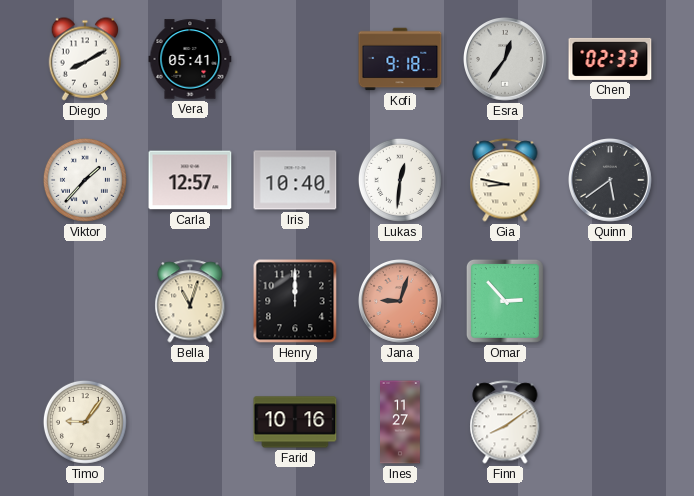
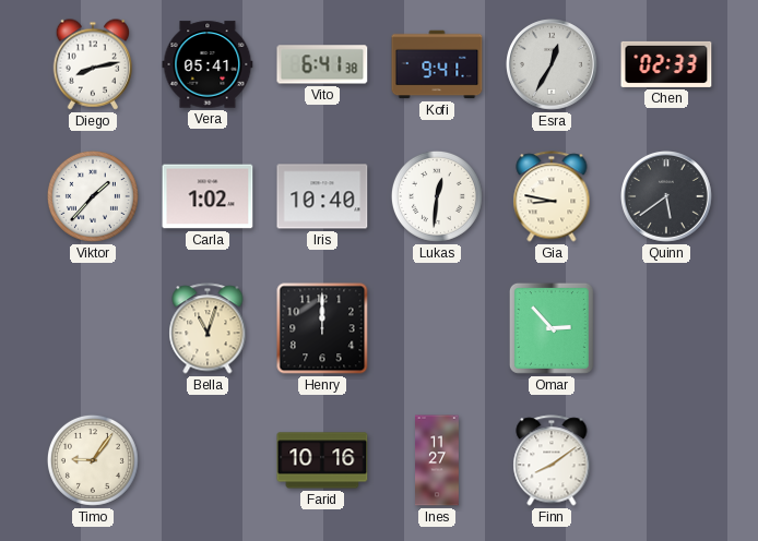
Diego: 8:10 -> 8:13 (93, 64)
Vito: none -> 6:41 (322, 64)
Kofi: 9:18 -> 9:41 (437, 64)
Esra: 12:36 -> 12:35 (553, 65)
Carla: 12:57 -> 1:02 (208, 196)
Jana: 9:03 -> none (401, 302)
